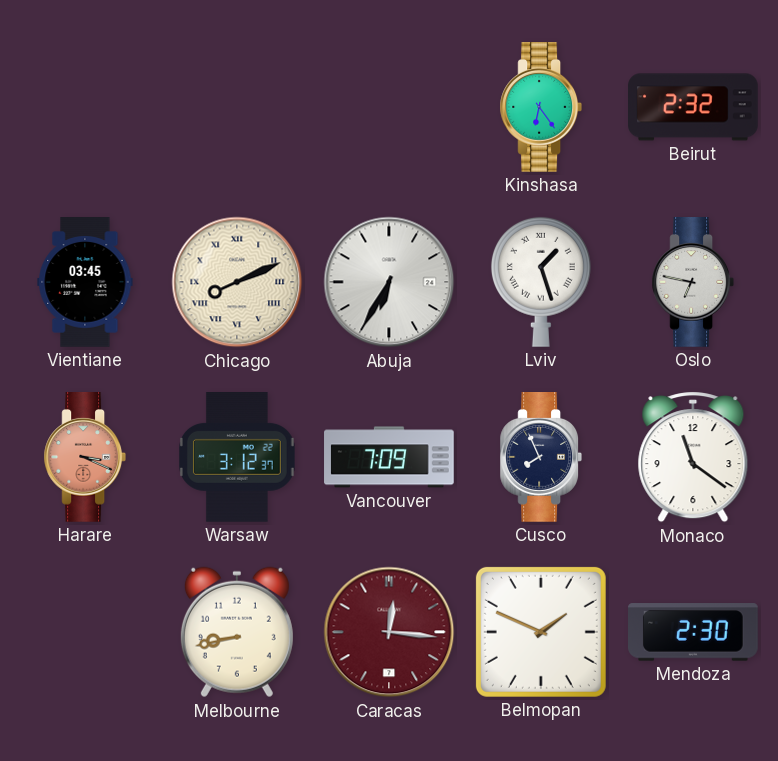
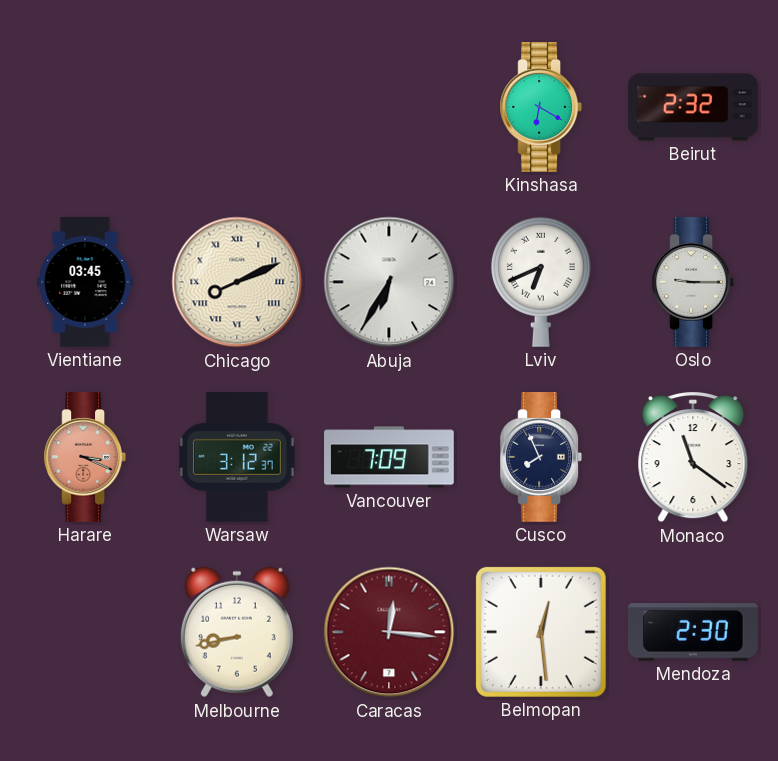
Kinshasa: 6:24 -> 6:20 (540, 108)
Lviv: 1:27 -> 6:41 (541, 282)
Oslo: 6:47 -> 9:15 (692, 283)
Belmopan: 1:49 -> 12:29 (541, 632)
